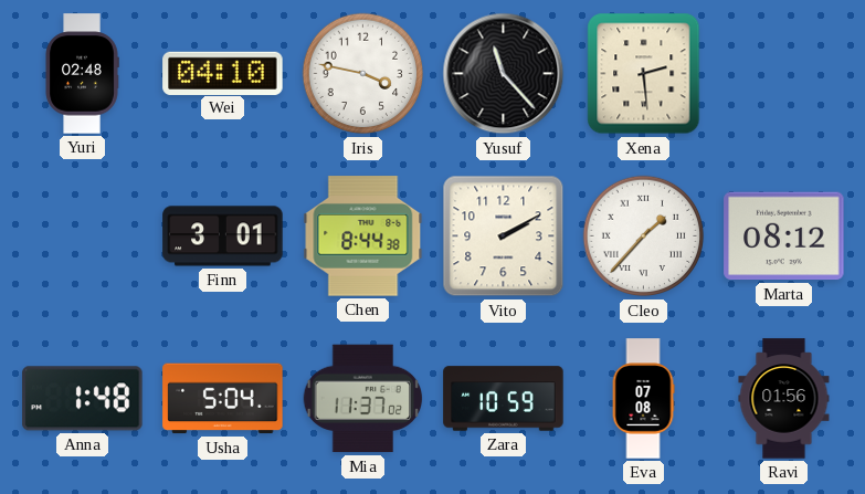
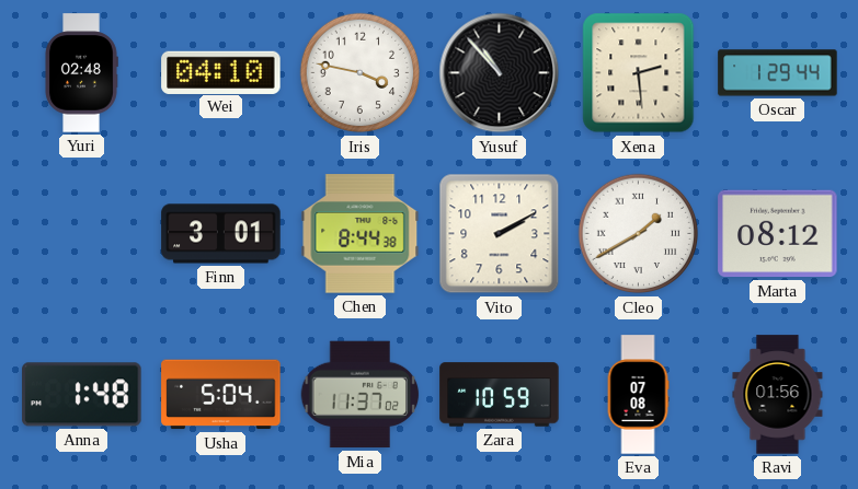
Yusuf: 11:23 -> 10:53 (500, 73)
Oscar: none -> 1:29 (778, 73)
Cleo: 1:37 -> 1:40 (639, 234)
